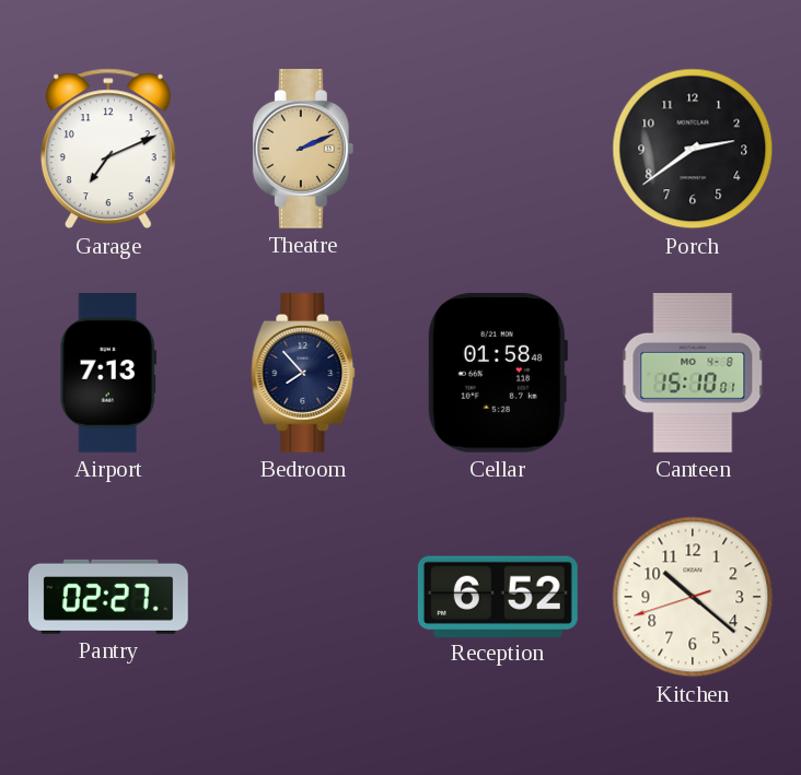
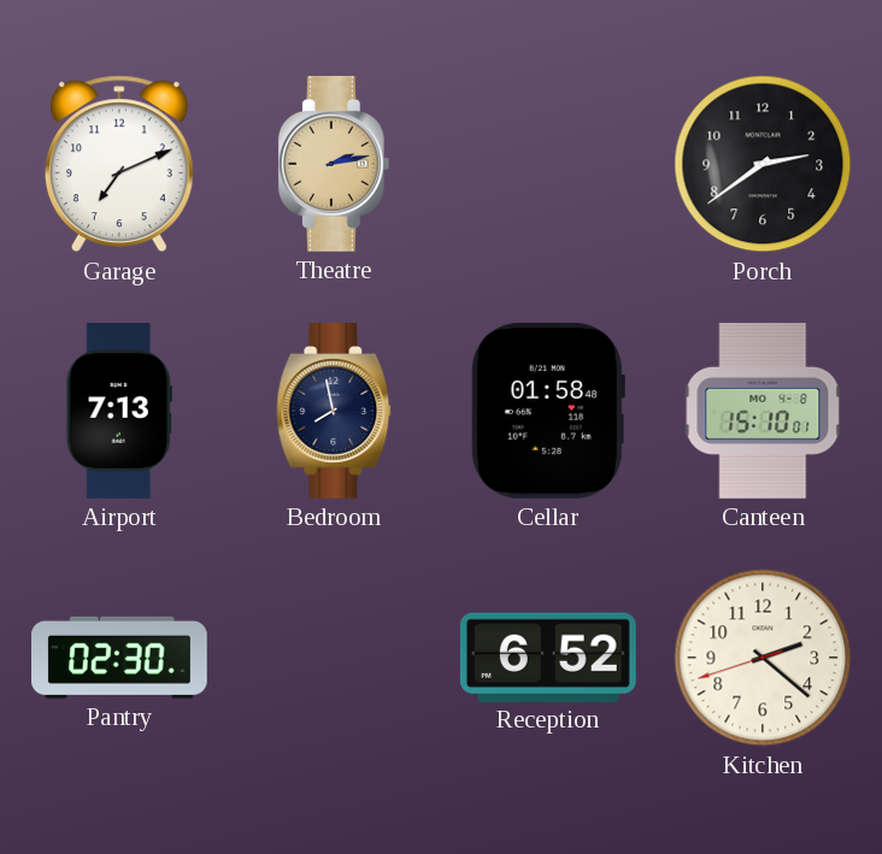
Theatre: 2:11 -> 2:13 (334, 165)
Bedroom: 7:53 -> 7:58 (334, 412)
Pantry: 02:27 -> 02:30 (120, 658)
Kitchen: 10:21 -> 2:21 (763, 658)
